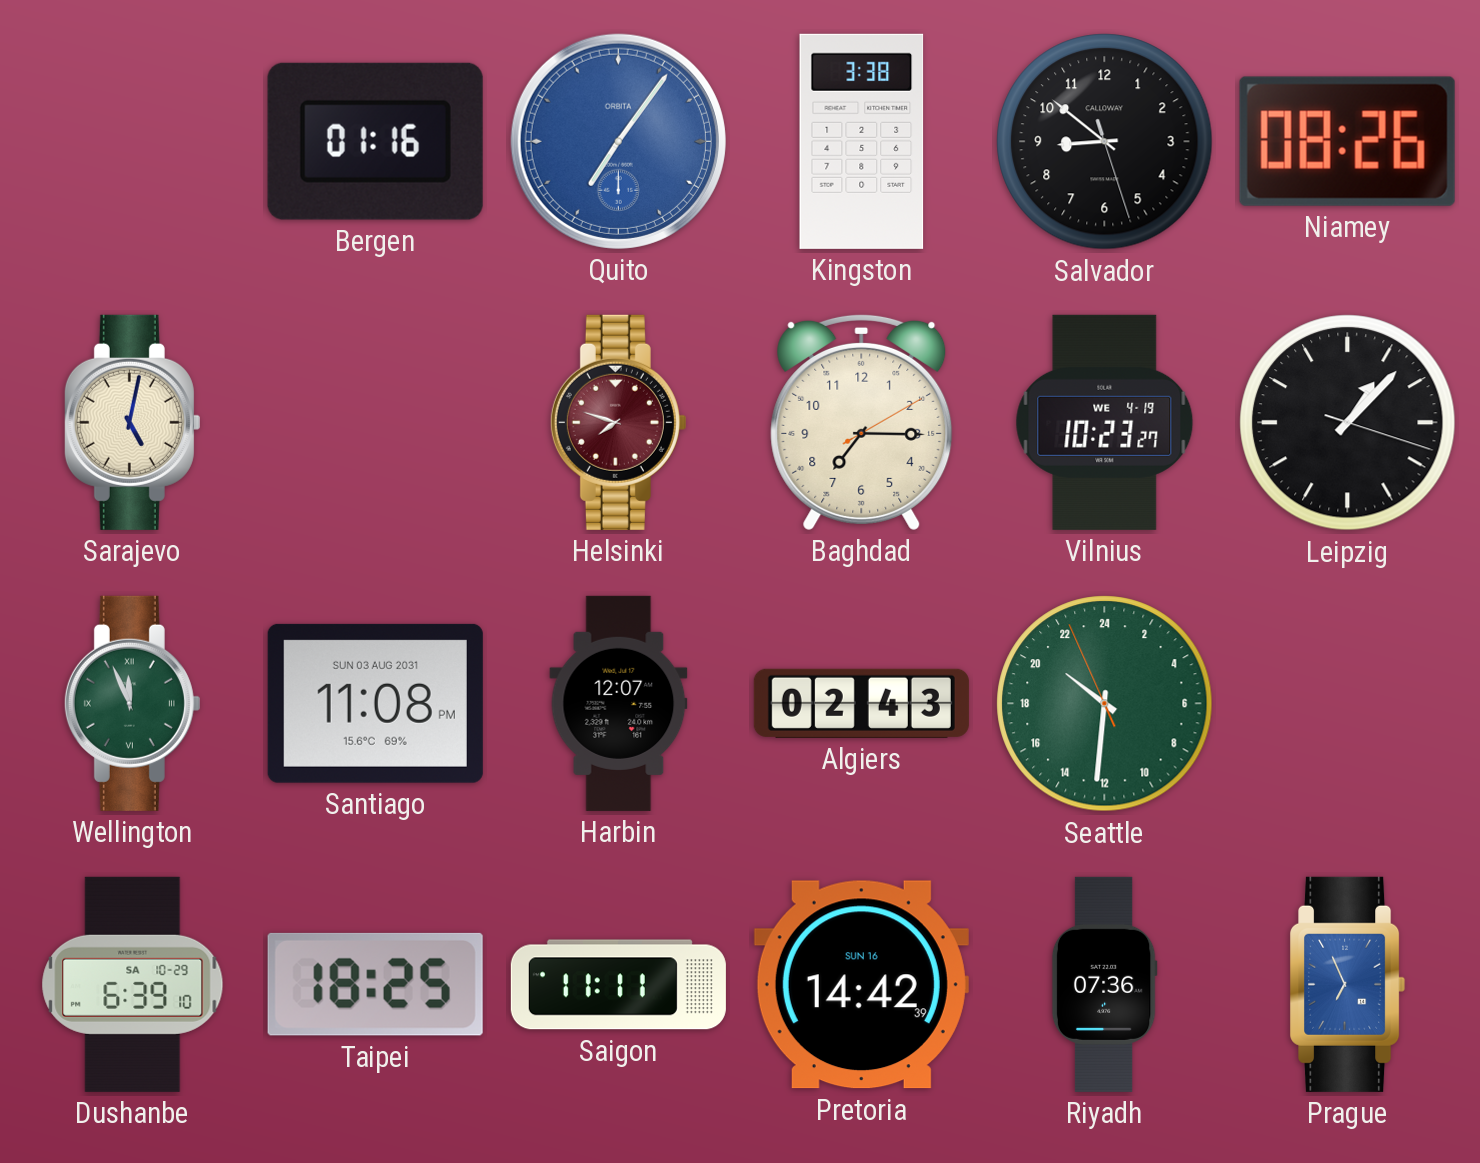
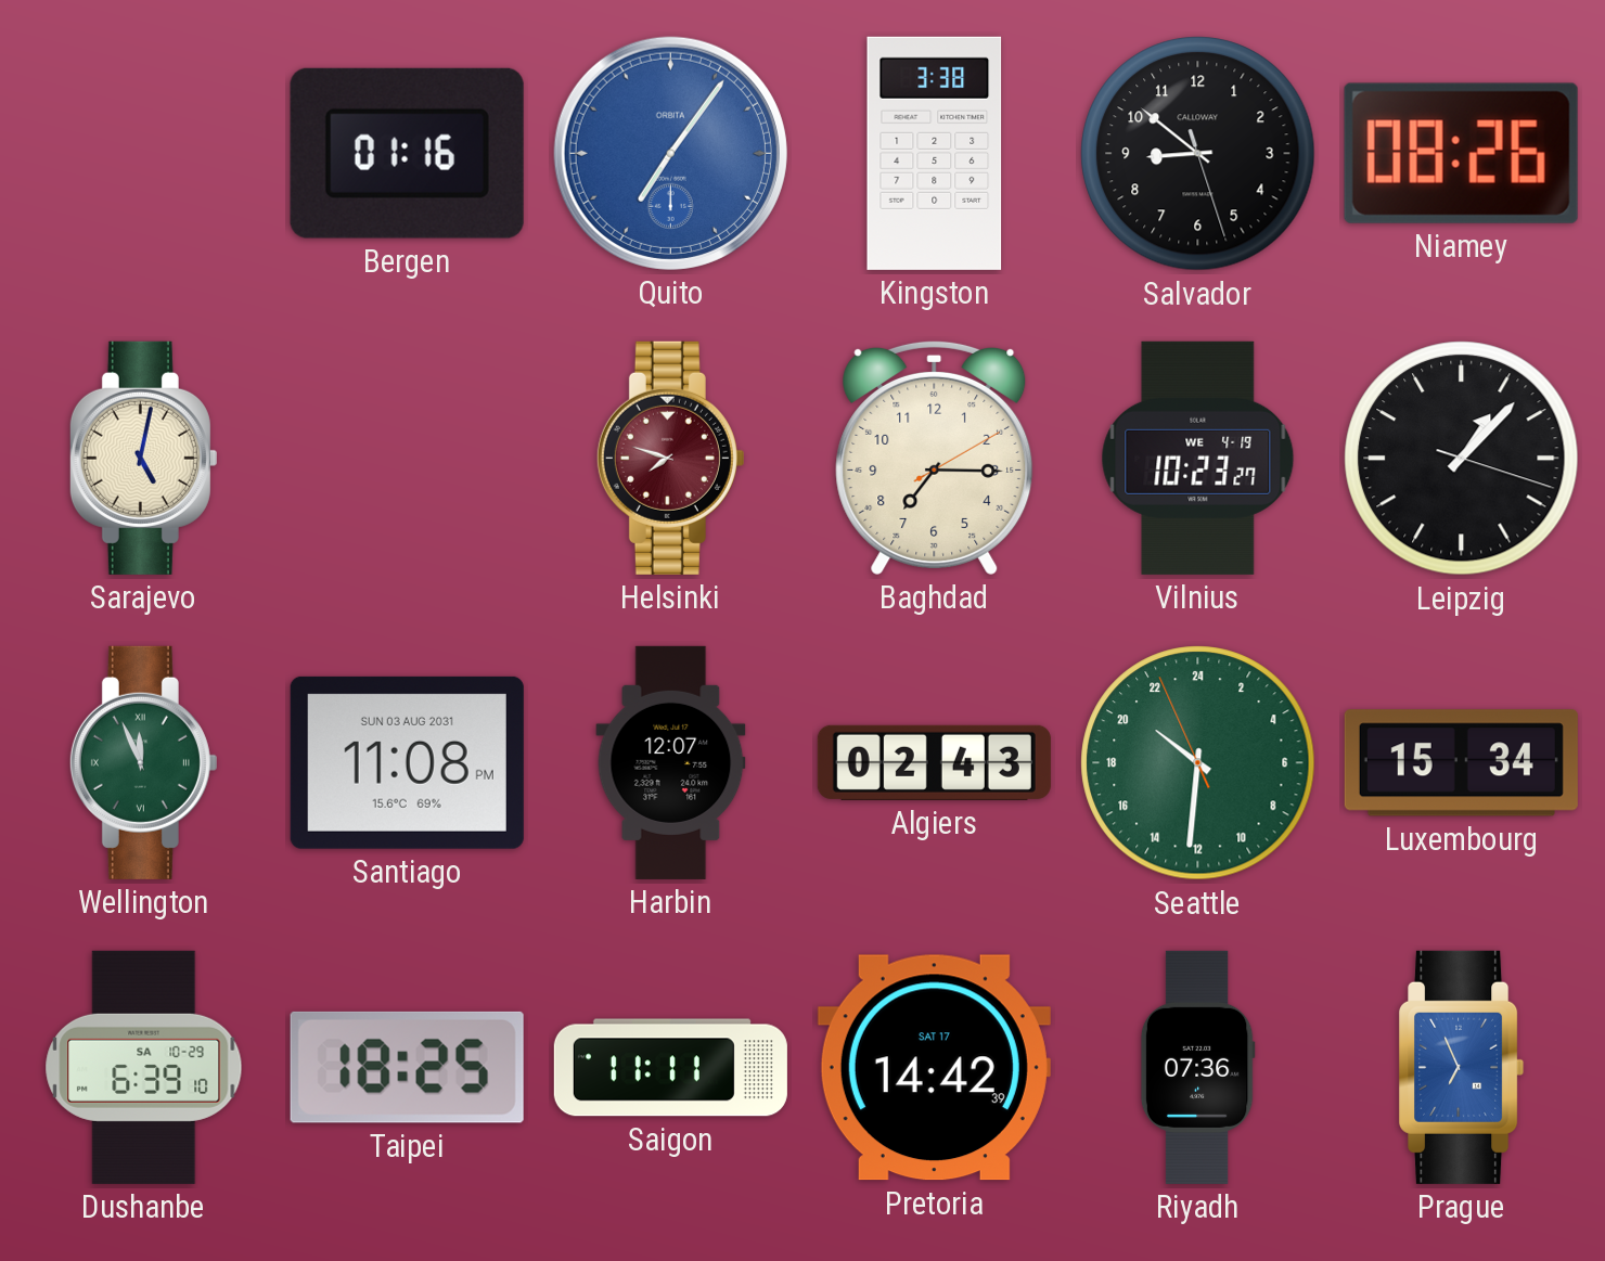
Luxembourg: none -> 15:34 (1461, 763)
Pretoria date: SUN 16 -> SAT 17 (934, 1068)
